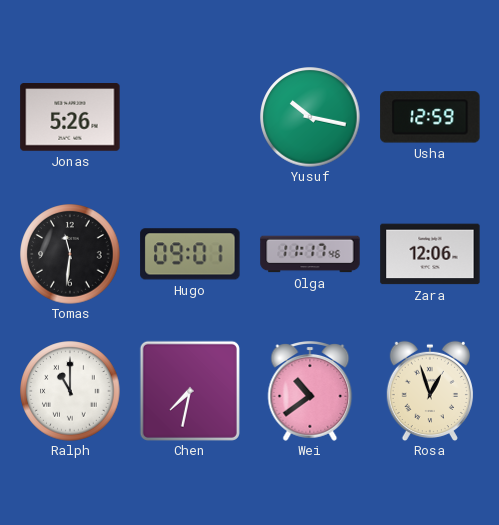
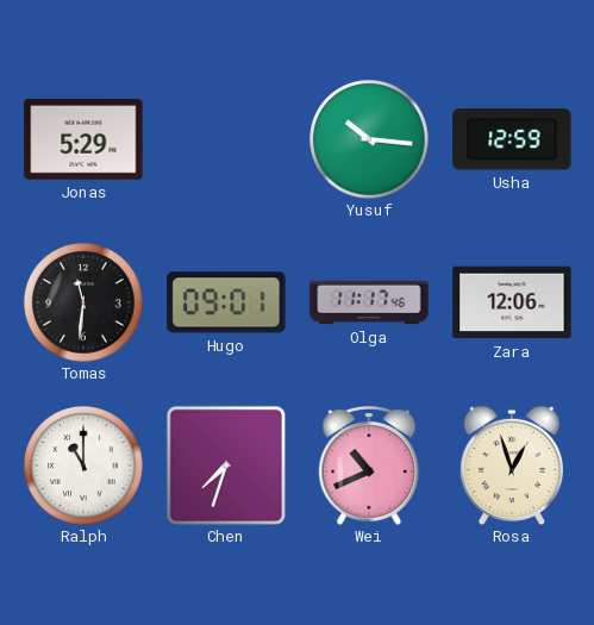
Jonas: 5:26 -> 5:29 (83, 140)
Yusuf: 10:17 -> 10:16 (369, 139)
Chen: 7:32 -> 7:33 (226, 465)
Wei: 10:39 -> 10:41 (369, 467)
